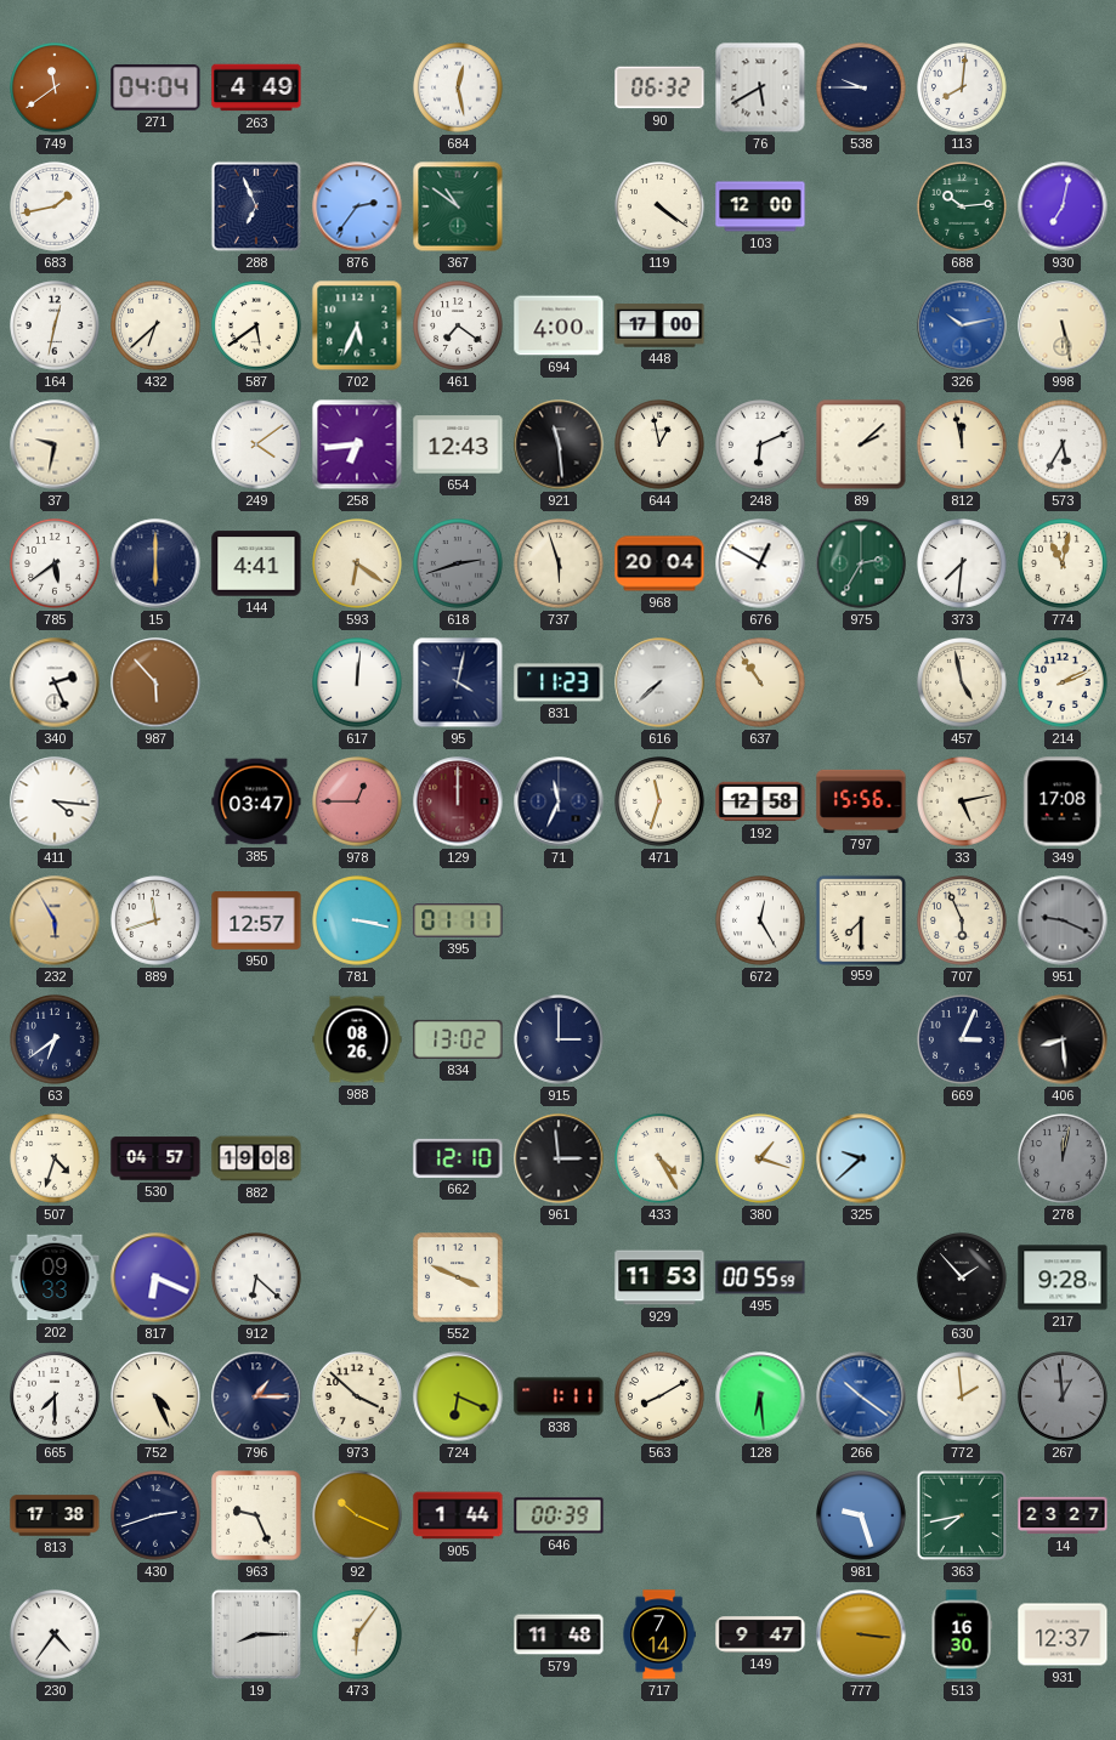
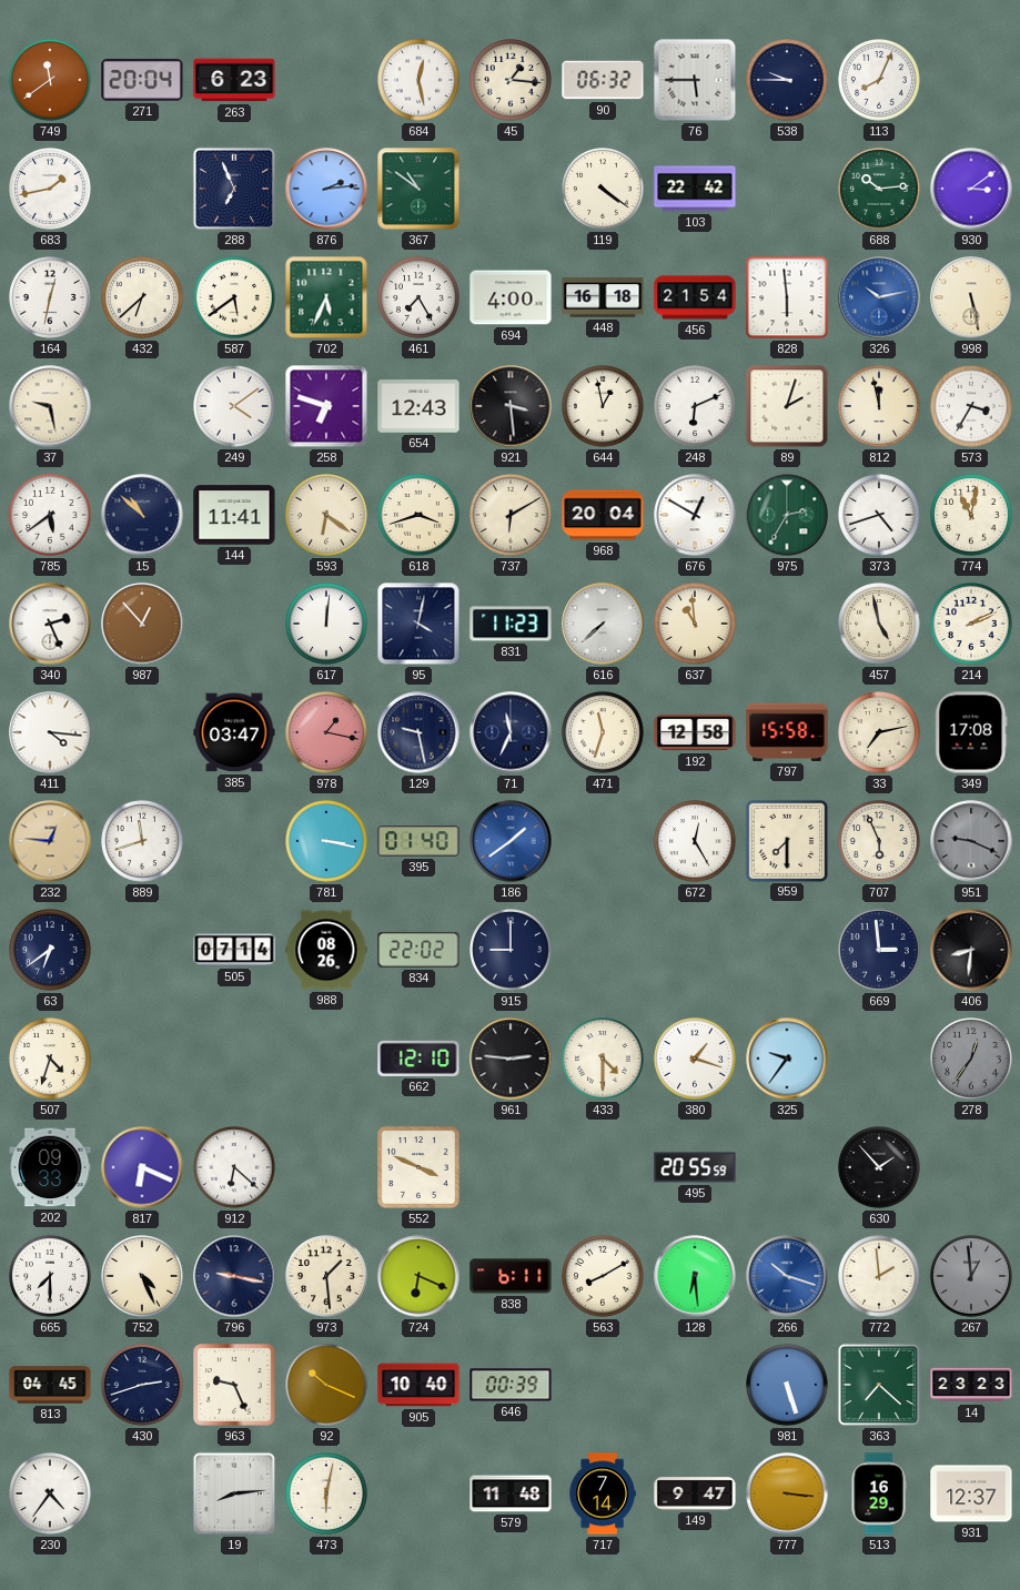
271: 04:04 -> 20:04 (142, 80)
263: 4:49 -> 6:23 (234, 80)
45: none -> 1:16 (512, 81)
76: 5:40 -> 5:45 (695, 80)
113: 8:01 -> 8:04 (880, 81)
876: 2:36 -> 2:14 (326, 189)
103: 12:00 -> 22:42 (695, 189)
930: 7:02 -> 3:09 (971, 189)
461: 7:21 -> 7:25 (420, 298)
448: 17:00 -> 16:18 (603, 297)
456: none -> 21:54 (695, 297)
828: none -> 5:59 (787, 297)
37: 9:32 -> 9:28 (50, 406)
258: 6:44 -> 6:48 (326, 406)
921: 11:29 -> 3:29 (511, 406)
89: 2:08 -> 2:03 (787, 406)
573: 5:35 -> 3:35 (972, 407)
15: 6:00 -> 10:52 (142, 515)
144: 4:41 -> 11:41 (234, 515)
618: 2:42 -> 3:42 (420, 516)
618 dial: grey -> cream (420, 516)
737: 5:57 -> 6:10 (512, 516)
373: 7:31 -> 4:42 (880, 516)
987: 5:53 -> 12:53 (142, 624)
637: 10:54 -> 10:59 (696, 625)
978: 12:45 -> 1:17 (327, 733)
129: 12:00 -> 9:28 (418, 732)
129 dial: burgundy -> navy (418, 732)
797: 15:56 -> 15:58 (787, 732)
33: 5:13 -> 7:13 (880, 733)
232: 5:55 -> 12:46 (50, 841)
950: 12:57 -> none (256, 922)
395: 01:11 -> 01:40 (418, 841)
186: none -> 1:39 (511, 841)
505: none -> 07:14 (234, 950)
834: 13:02 -> 22:02 (418, 950)
915: 3:00 -> 9:00 (512, 951)
669: 3:04 -> 2:59 (880, 951)
406: 8:29 -> 8:31 (971, 950)
530: 04:57 -> none (155, 1158)
882: 19:08 -> none (256, 1158)
961: 2:59 -> 2:46 (511, 1059)
433: 4:25 -> 4:30 (604, 1060)
325: 9:38 -> 9:36 (787, 1059)
278: 12:02 -> 12:36 (972, 1060)
929: 11:53 -> none (659, 1277)
495: 00:55 -> 20:55 (695, 1167)
217: 9:28 -> none (1063, 1277)
796: 1:15 -> 9:17 (234, 1276)
973: 3:52 -> 1:29 (327, 1277)
838: 1:11 -> 6:11 (511, 1276)
266: 10:21 -> 10:18 (787, 1276)
813: 17:38 -> 04:45 (50, 1385)
905: 1:44 -> 10:40 (418, 1385)
981: 9:27 -> 5:27 (788, 1386)
363: 7:43 -> 7:22 (879, 1385)
14: 23:27 -> 23:23 (971, 1385)
19: 8:15 -> 8:14 (234, 1493)
473: 6:06 -> 6:02 (327, 1495)
513: 16:30 -> 16:29 (879, 1493)
